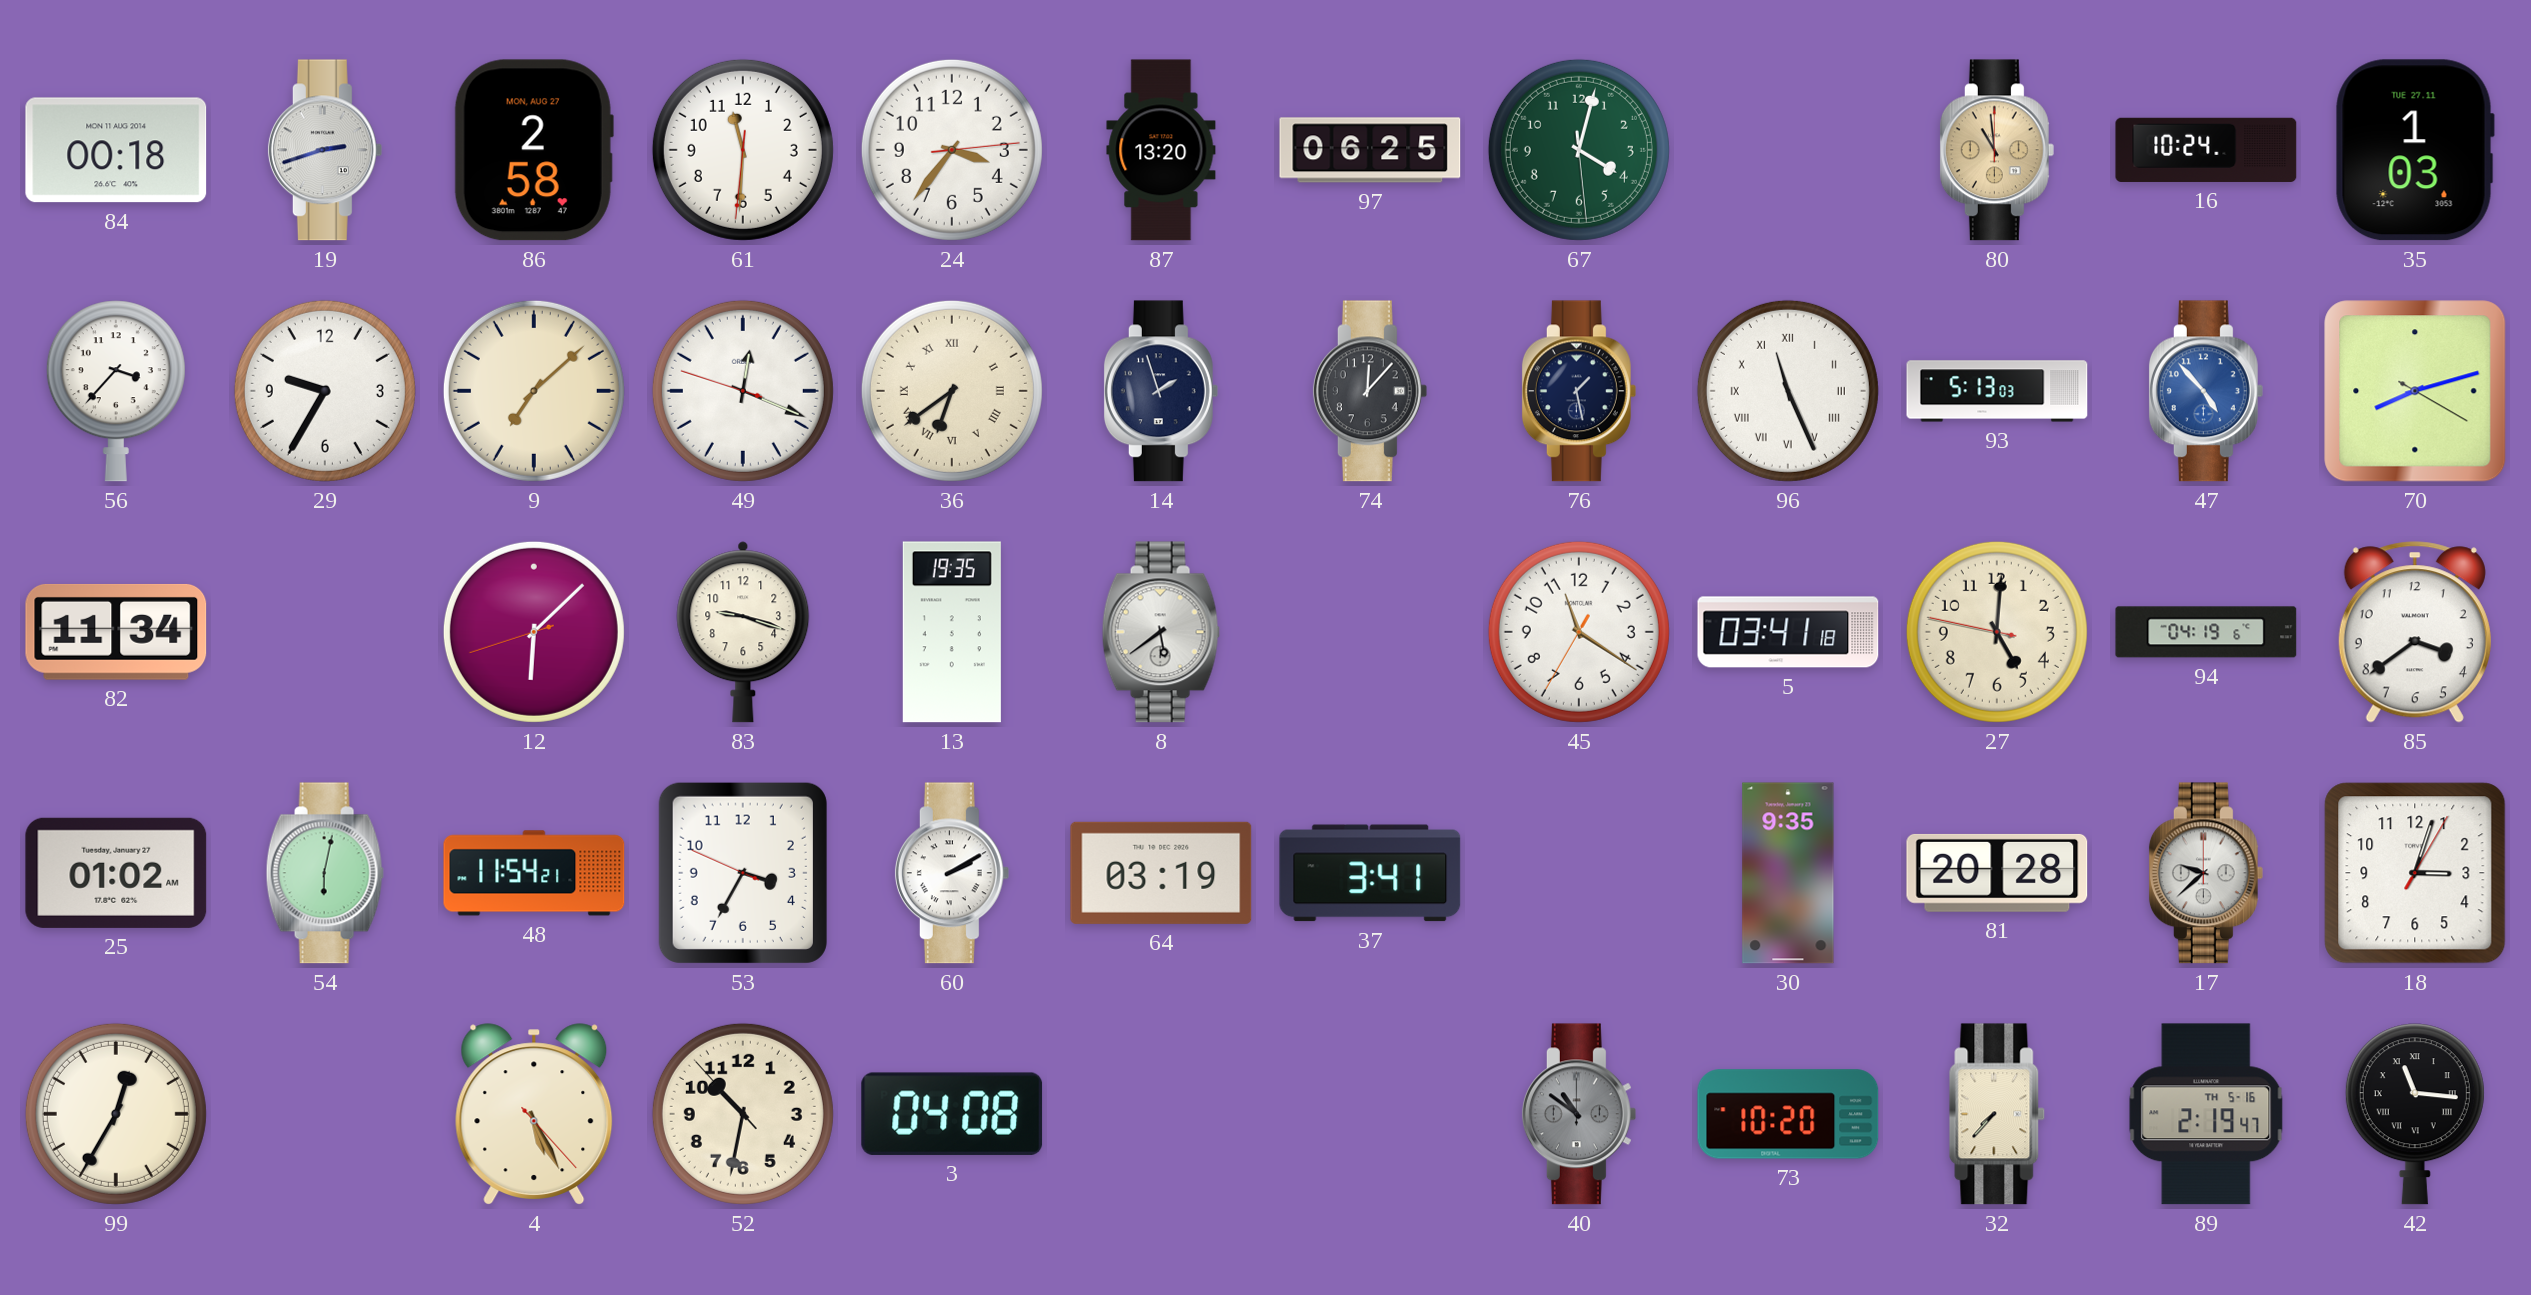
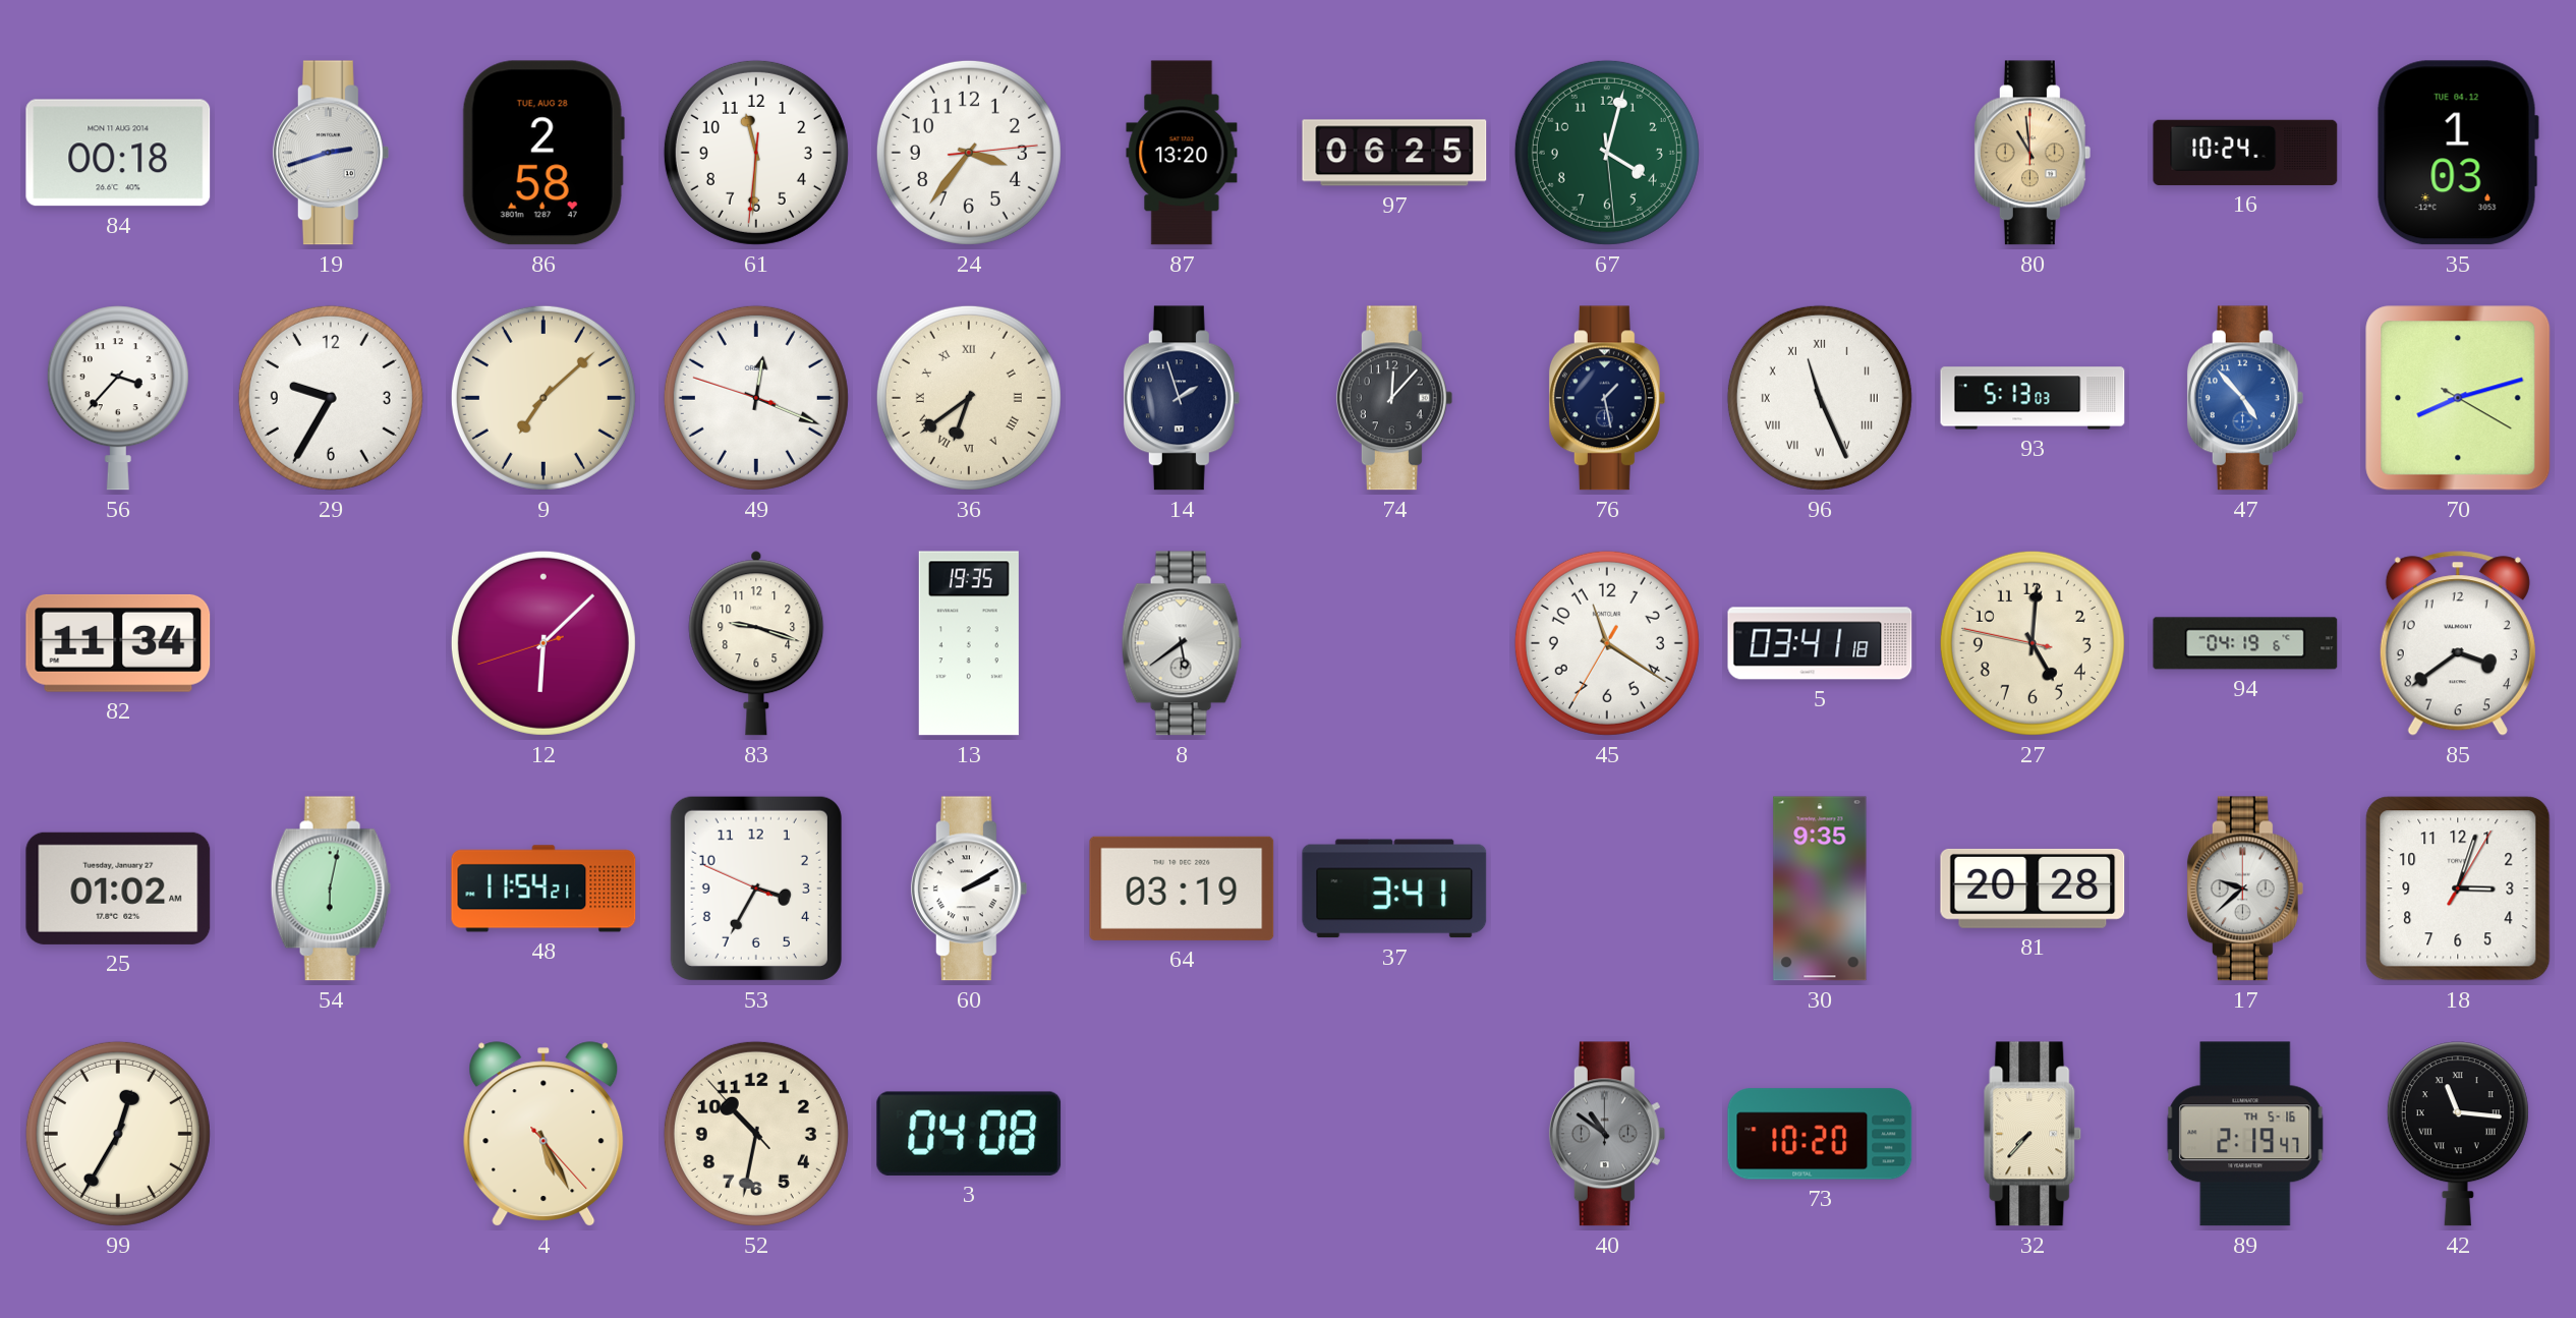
86 date: MON, AUG 27 -> TUE, AUG 28 (543, 153)
35 date: TUE 27.11 -> TUE 04.12 (2458, 153)
